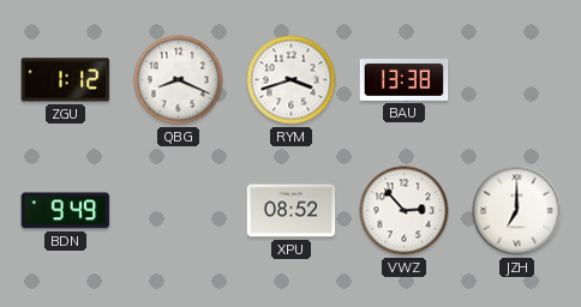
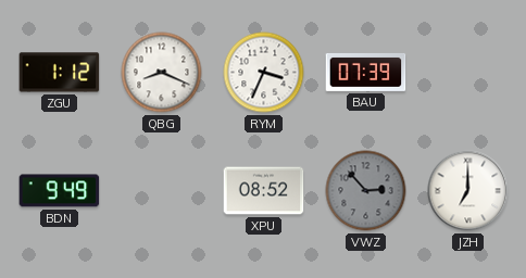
RYM: 3:42 -> 3:34 (264, 73)
BAU: 13:38 -> 07:39 (366, 72)
VWZ dial: white -> grey (366, 191)
